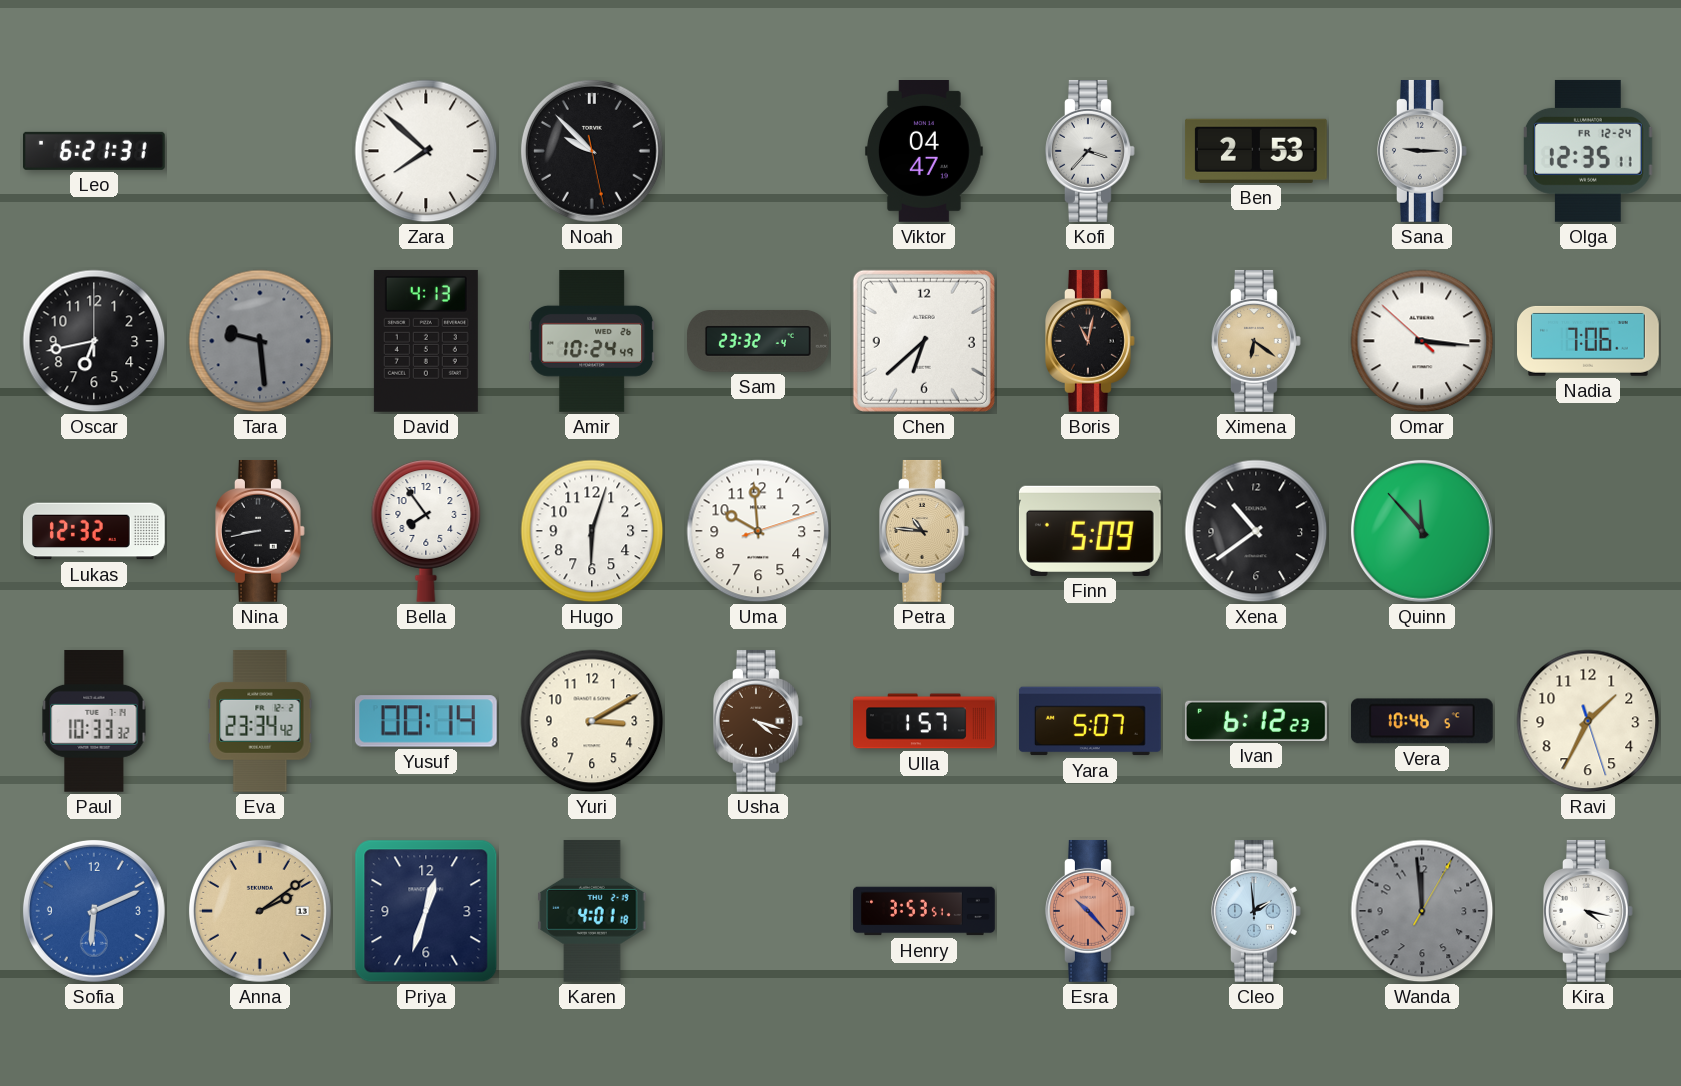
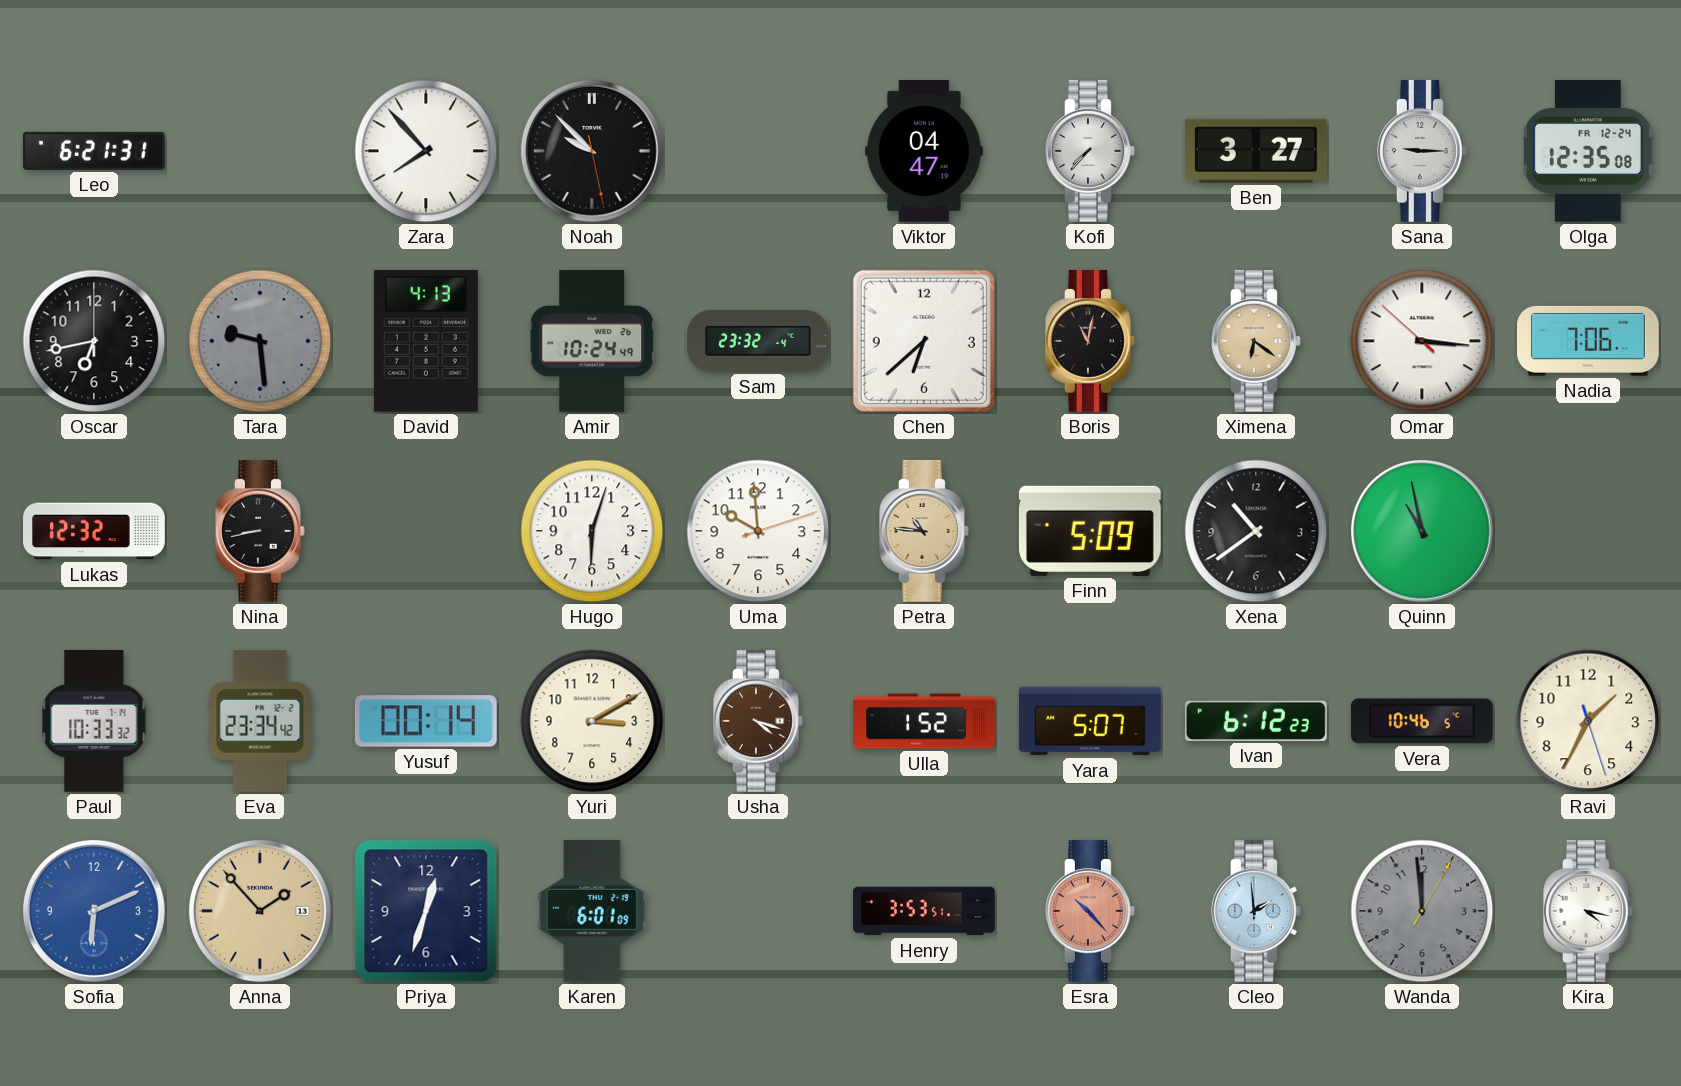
Zara: 7:52 -> 7:53 (426, 151)
Kofi: 3:37 -> 7:37 (1091, 151)
Ben: 2:53 -> 3:27 (1256, 151)
Olga: 12:35:11 -> 12:35:08 (1588, 151)
Bella: 7:54 -> none (426, 531)
Quinn: 11:53 -> 10:58 (1422, 531)
Ulla: 1:57 -> 1:52 (924, 721)
Anna: 2:09 -> 1:53 (260, 911)
Karen: 4:01 -> 6:01 (592, 911)
